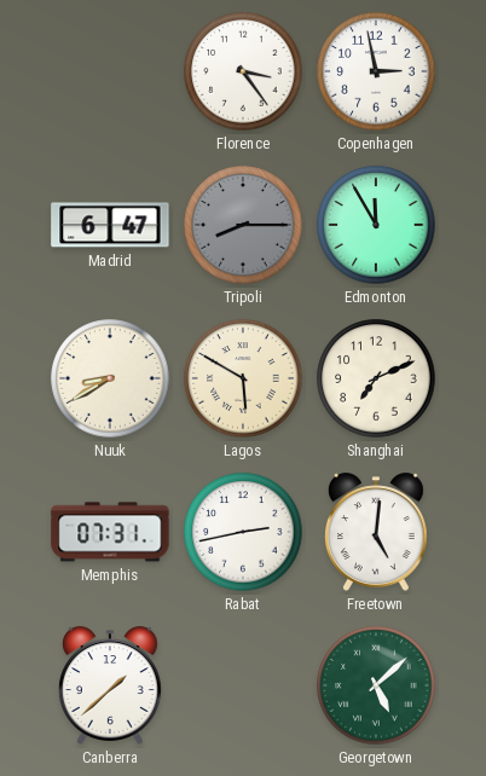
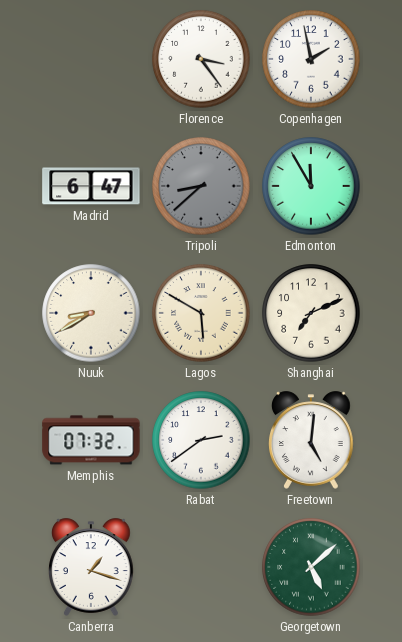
Copenhagen: 2:58 -> 1:58 (311, 59)
Tripoli: 8:15 -> 8:38 (201, 186)
Memphis: 07:31 -> 07:32 (91, 440)
Rabat: 2:43 -> 2:39 (201, 440)
Canberra: 1:38 -> 1:18 (92, 567)
